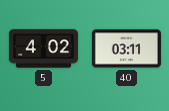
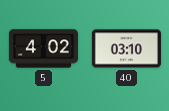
40: 03:11 -> 03:10 (126, 49)
